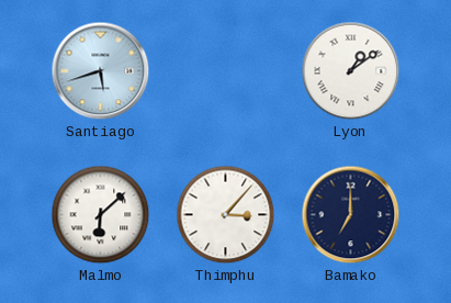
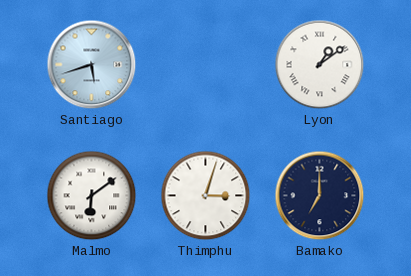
Malmo: 6:08 -> 6:09 (92, 196)
Thimphu: 3:07 -> 3:03 (206, 196)
